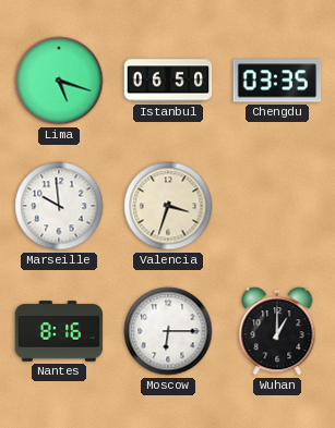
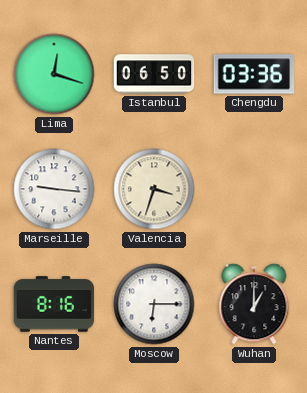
Lima: 5:18 -> 12:18 (54, 74)
Chengdu: 03:35 -> 03:36 (254, 74)
Marseille: 9:59 -> 9:16 (54, 189)
